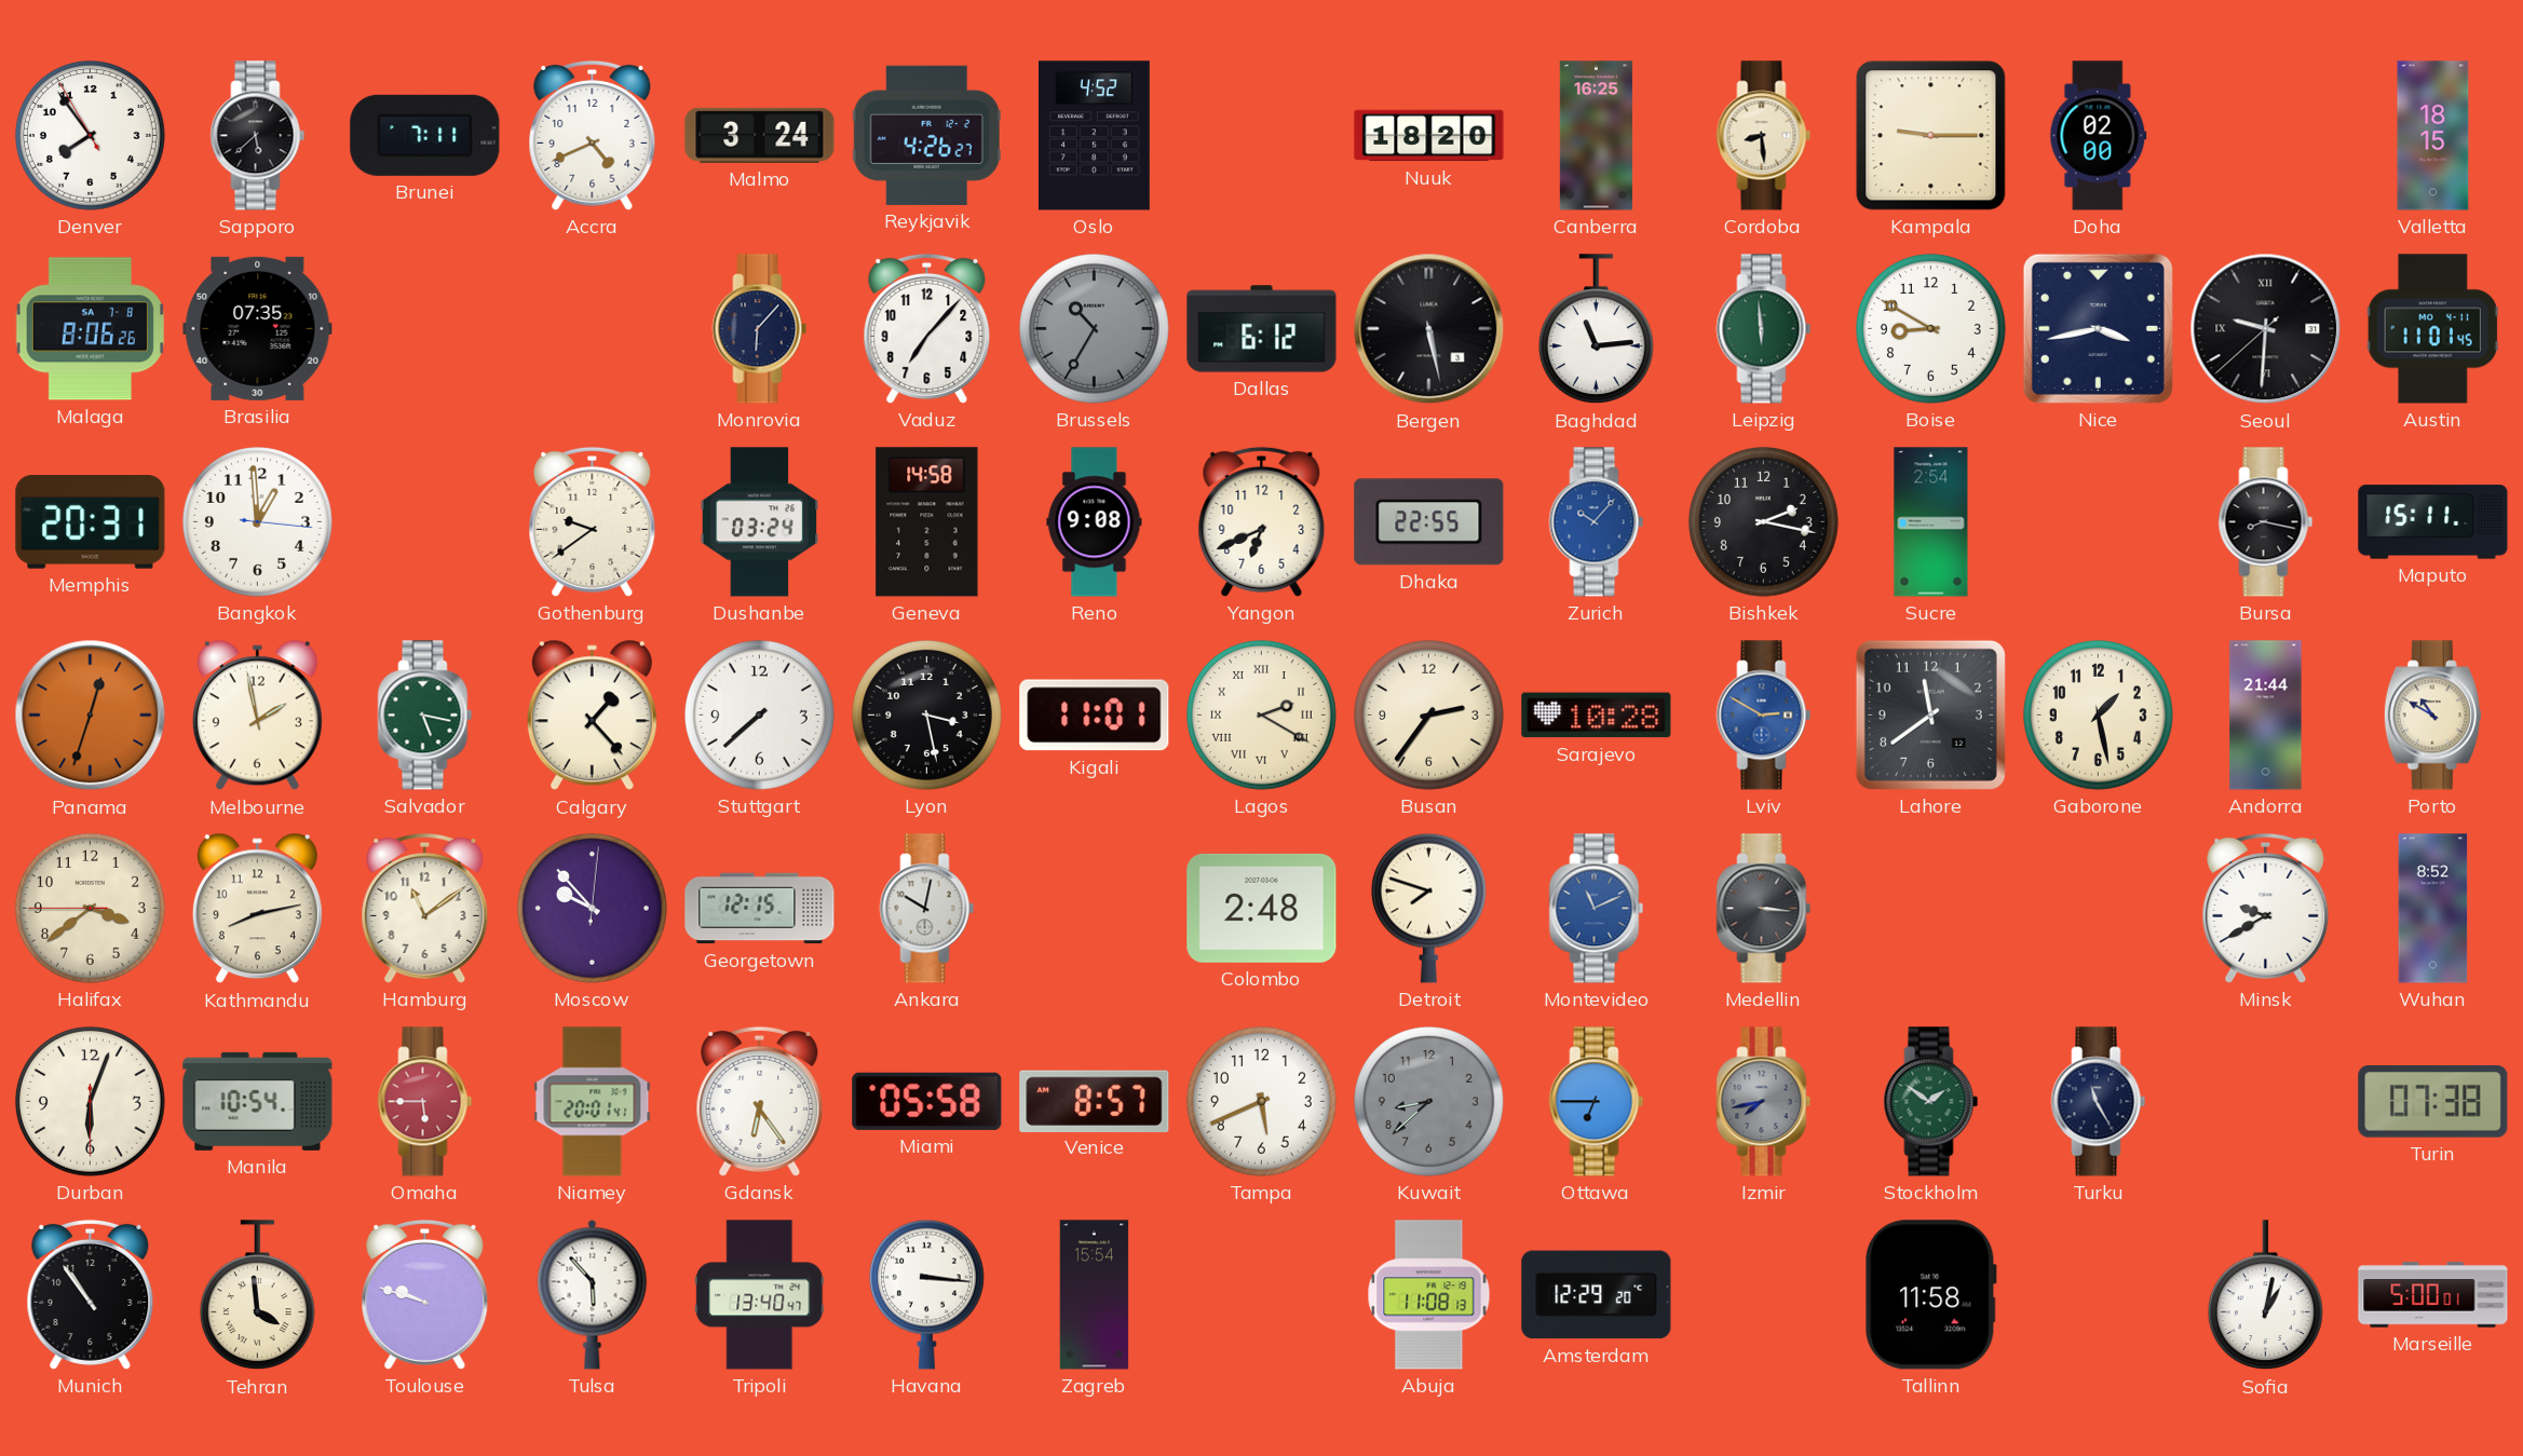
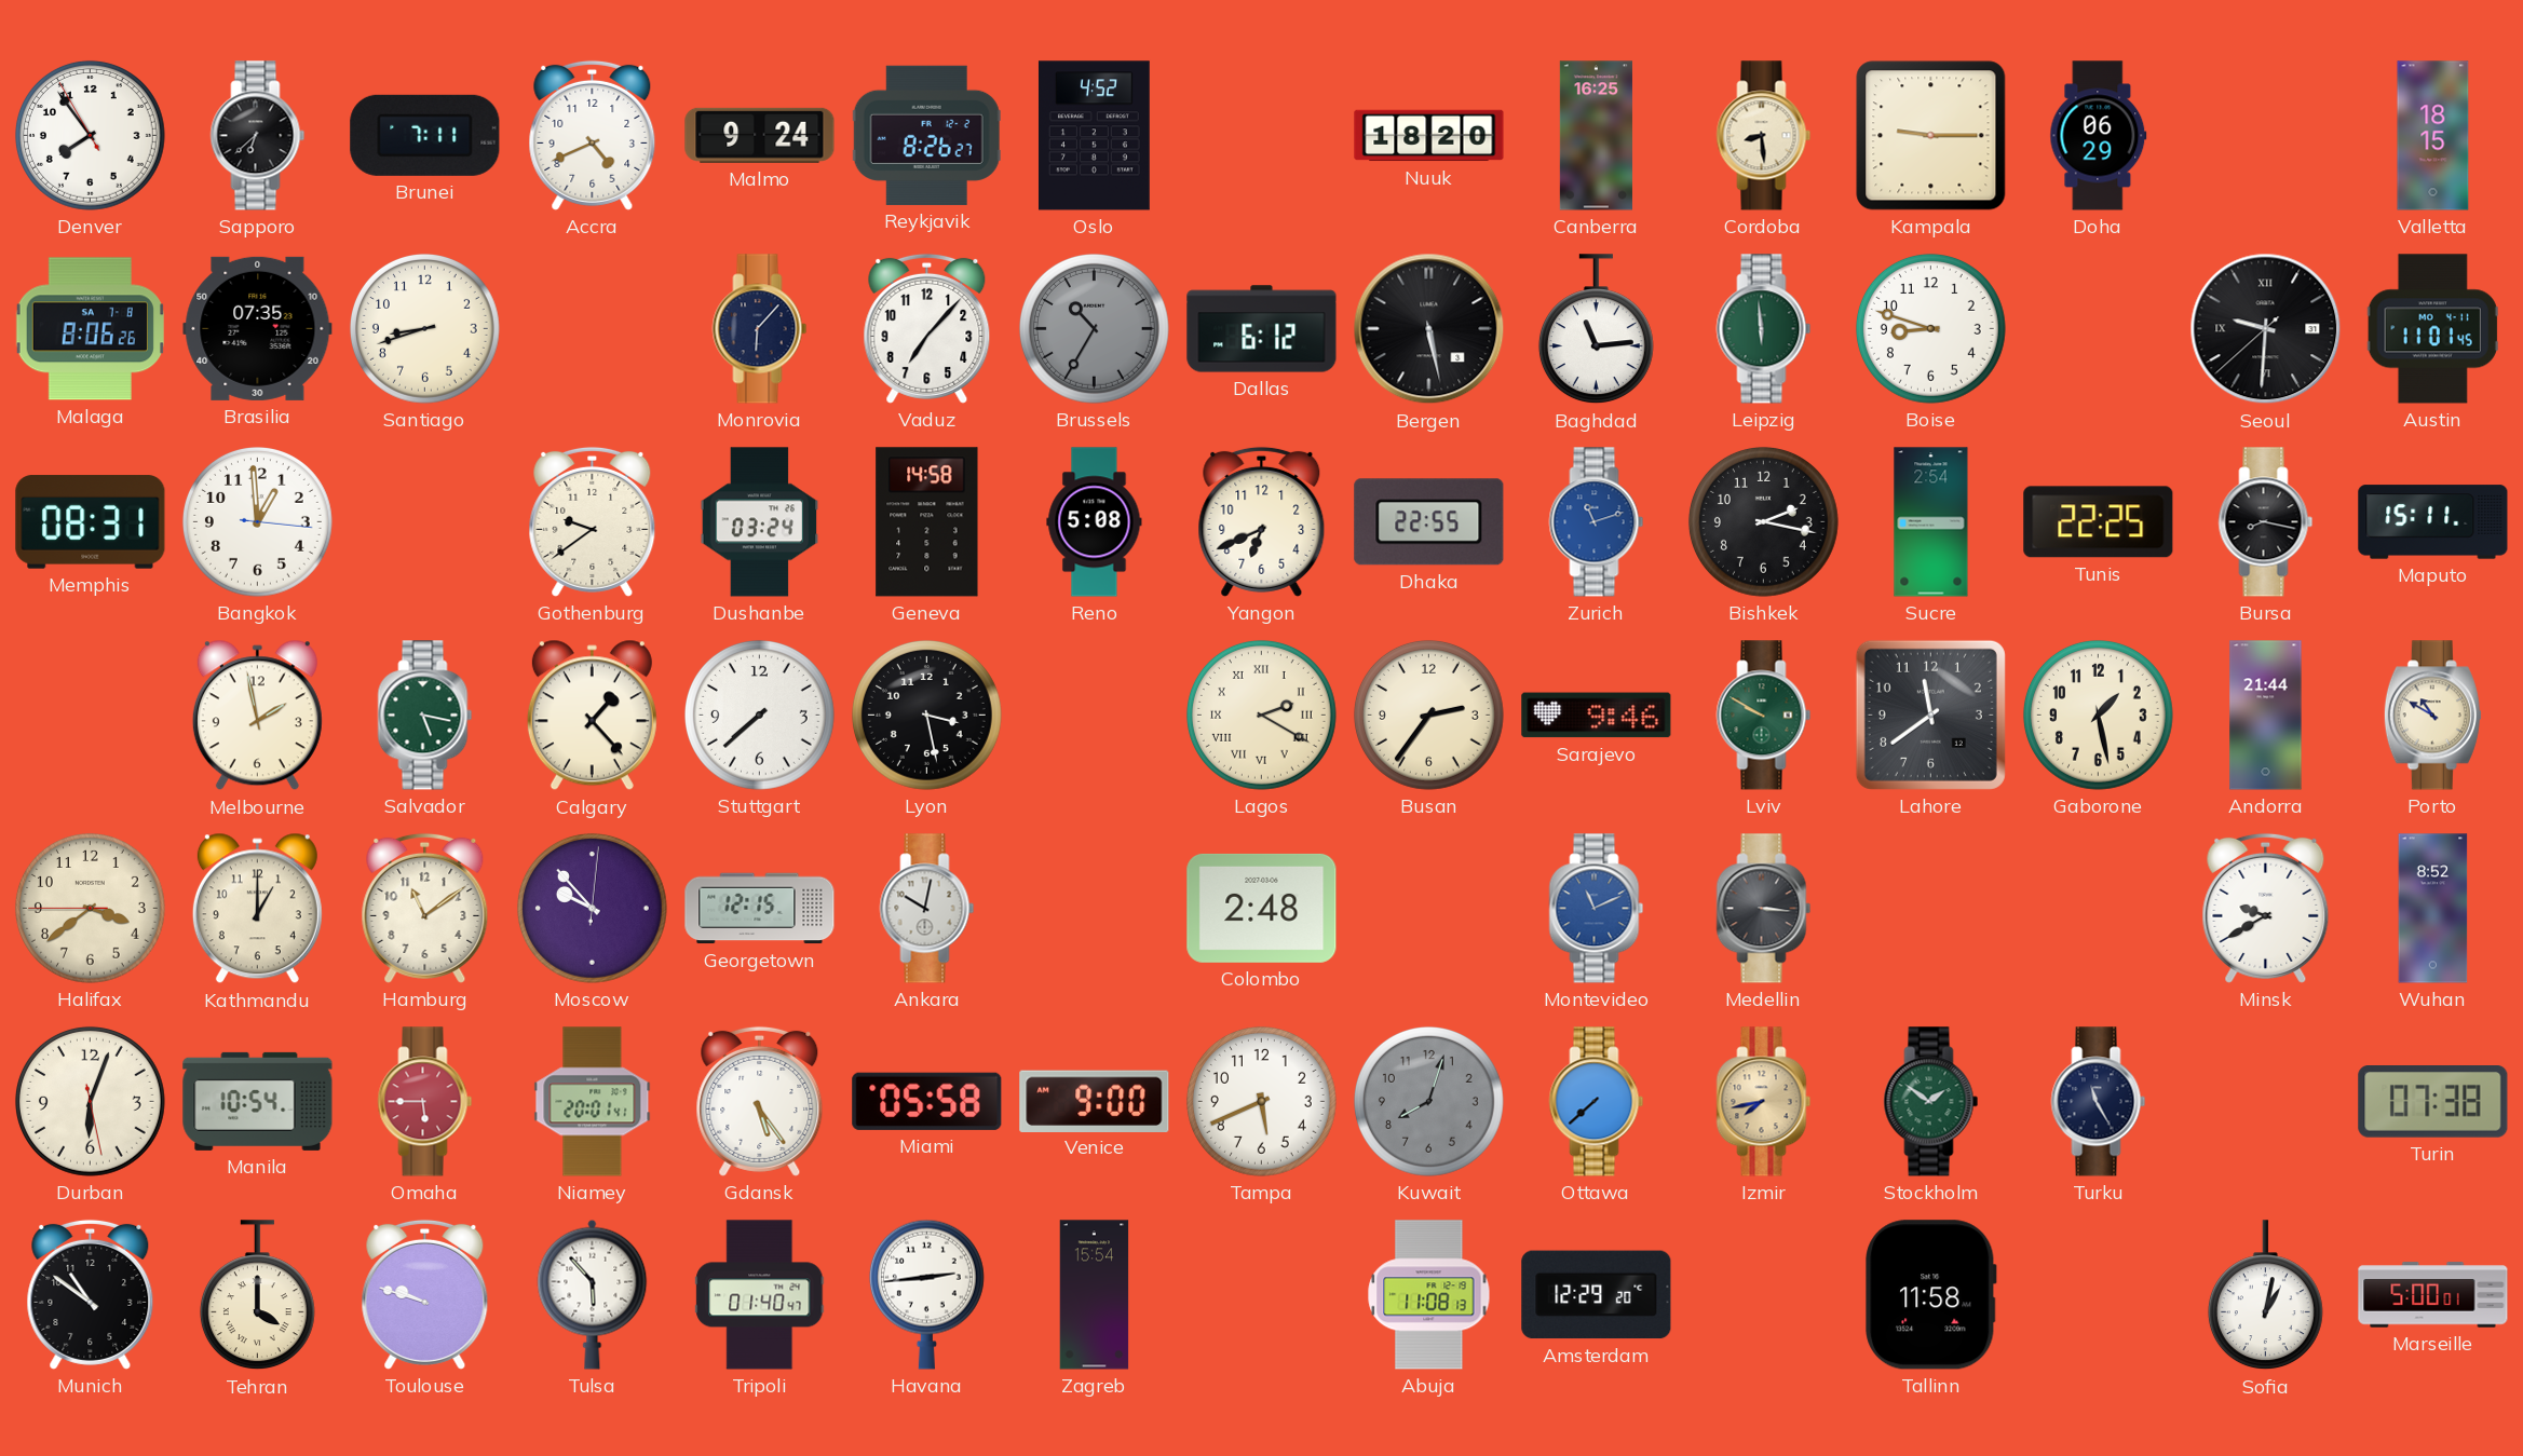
Sapporo: 5:38 -> 6:38 (258, 136)
Malmo: 3:24 -> 9:24 (760, 135)
Reykjavik: 4:26 -> 8:26 (926, 135)
Doha: 02:00 -> 06:29 (2099, 136)
Santiago: none -> 8:42 (424, 328)
Boise: 8:50 -> 8:48 (1930, 328)
Nice: 3:43 -> none (2098, 328)
Memphis: 20:31 -> 08:31 (91, 522)
Reno: 9:08 -> 5:08 (1095, 522)
Zurich: 10:07 -> 11:12 (1597, 522)
Tunis: none -> 22:25 (2099, 522)
Panama: 12:33 -> none (91, 716)
Kigali: 11:01 -> none (1095, 716)
Sarajevo: 10:28 -> 9:46 (1597, 716)
Lviv: 2:50 -> 9:50 (1764, 716)
Lviv dial: blue -> green (1764, 716)
Kathmandu: 8:13 -> 1:00 (257, 909)
Detroit: 7:48 -> none (1428, 908)
Durban: 6:03:30 -> 6:03:28 (90, 1101)
Gdansk: 6:24 -> 5:24 (760, 1101)
Venice: 8:57 -> 9:00 (1095, 1101)
Kuwait: 8:38 -> 8:03 (1428, 1101)
Ottawa: 6:45 -> 7:38 (1597, 1102)
Izmir dial: grey -> champagne (1764, 1102)
Munich: 10:54 -> 10:51 (91, 1294)
Tehran: 3:59 -> 4:00 (257, 1295)
Tripoli: 13:40 -> 01:40 (760, 1295)
Havana: 3:16 -> 2:44 (926, 1294)
